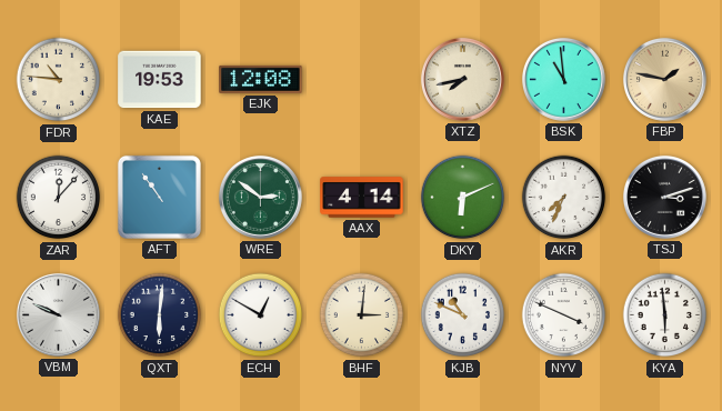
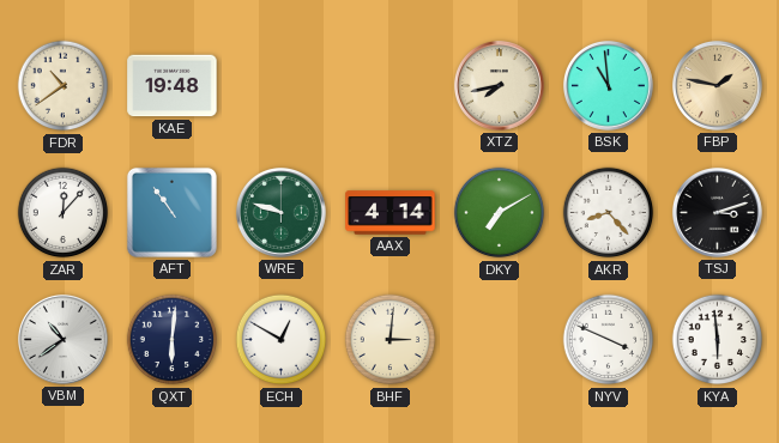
FDR: 10:46 -> 10:39 (64, 86)
KAE: 19:53 -> 19:48 (173, 86)
EJK: 12:08 -> none (261, 79)
WRE: 2:51 -> 9:48 (280, 212)
DKY: 6:11 -> 7:10 (500, 213)
AKR: 7:34 -> 8:23 (609, 213)
VBM: 9:49 -> 10:39 (62, 339)
KJB: 10:49 -> none (463, 315)
